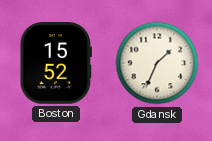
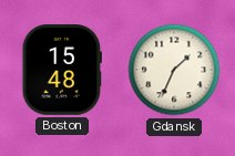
Boston: 15:52 -> 15:48 (61, 71)
